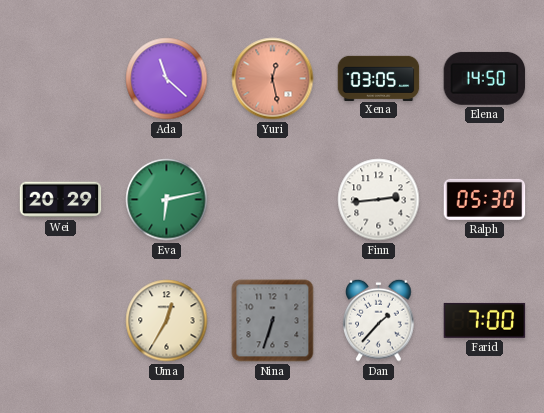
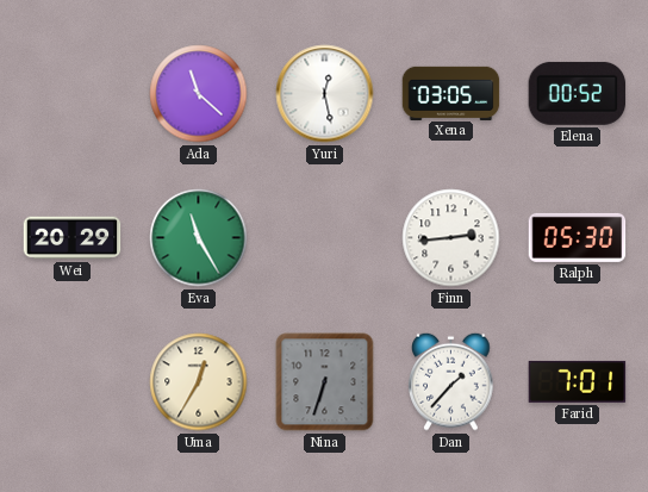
Yuri dial: salmon -> white (325, 94)
Elena: 14:50 -> 00:52 (578, 93)
Eva: 6:13 -> 11:25 (199, 238)
Farid: 7:00 -> 7:01 (578, 381)
